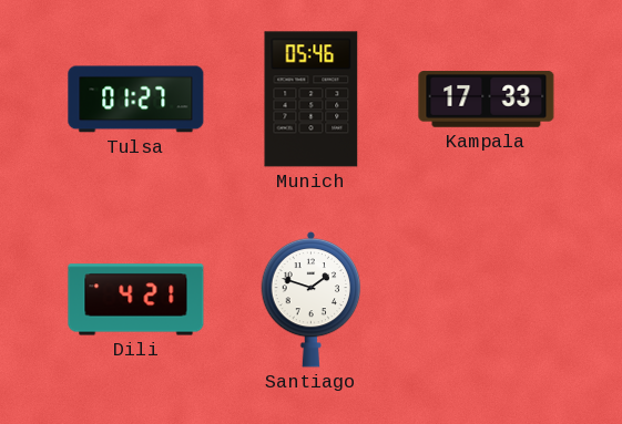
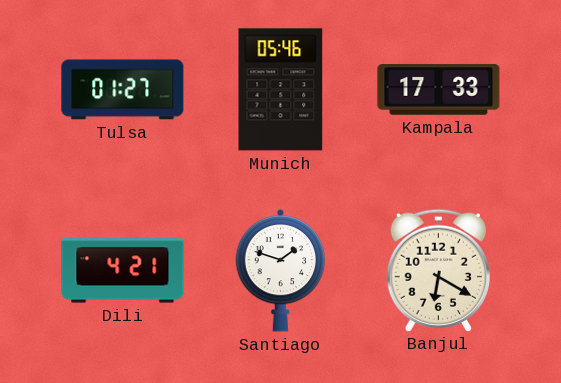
Banjul: none -> 6:20 (438, 270)
